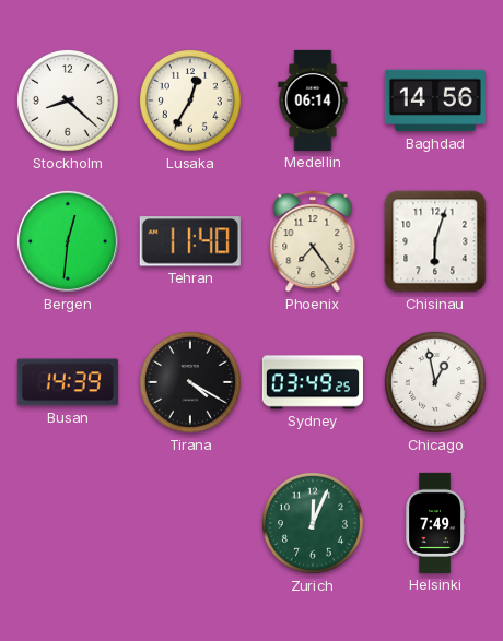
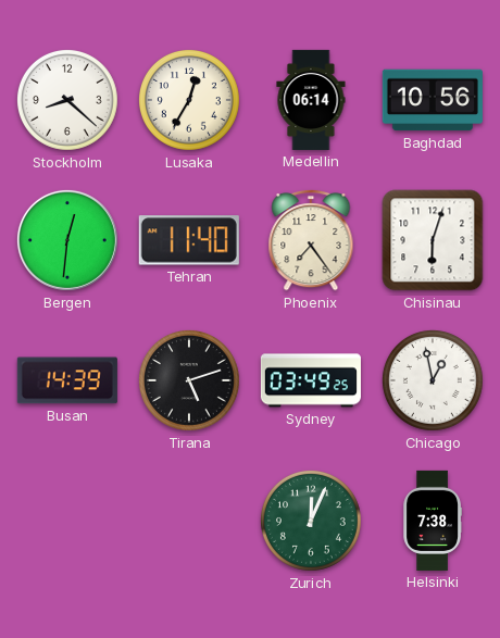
Baghdad: 14:56 -> 10:56 (433, 100)
Tirana: 4:20 -> 5:12 (189, 380)
Helsinki: 7:49 -> 7:38 (433, 521)
